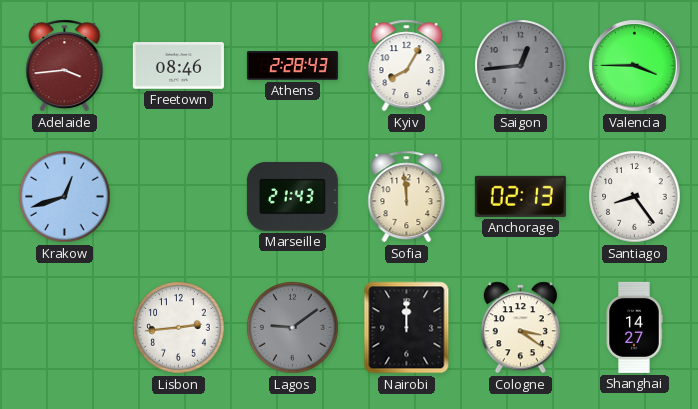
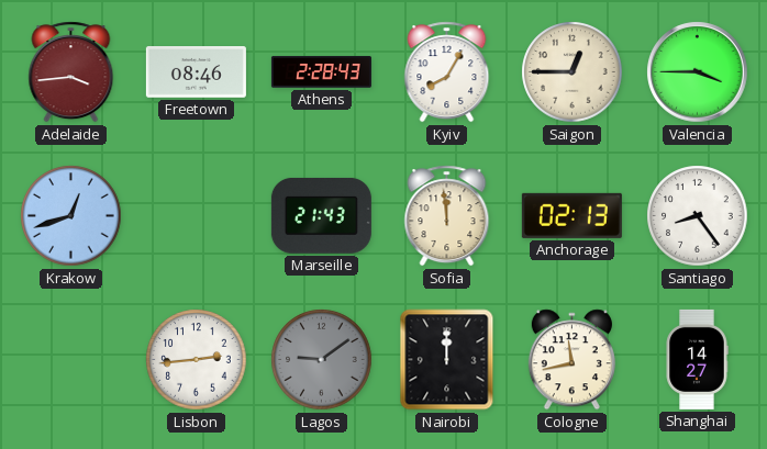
Saigon: 12:44 -> 12:45 (573, 72)
Saigon dial: grey -> cream (573, 72)
Cologne: 3:21 -> 11:43 (571, 360)
